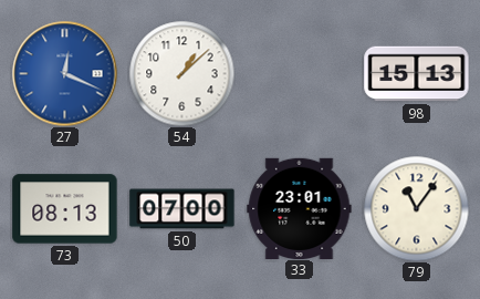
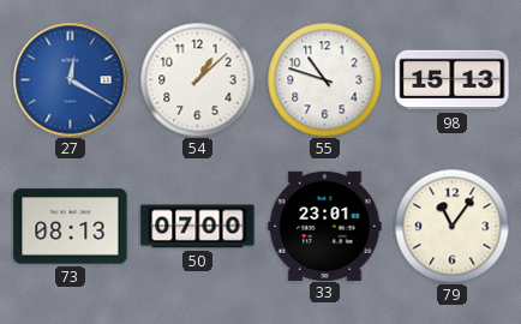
27: 12:19 -> 12:20 (70, 79)
55: none -> 10:48 (324, 79)
